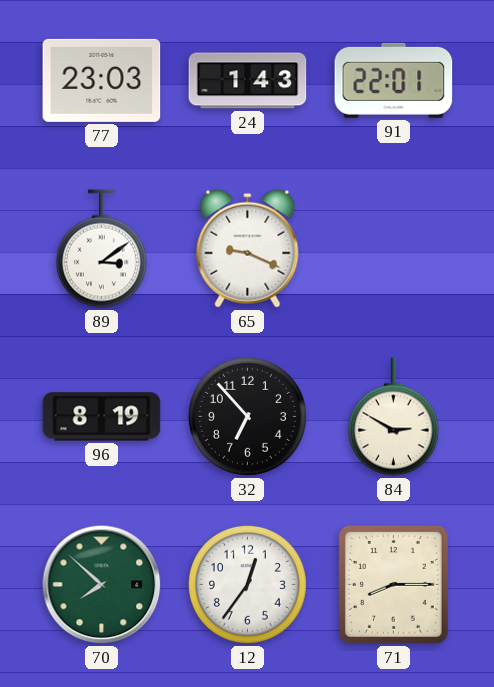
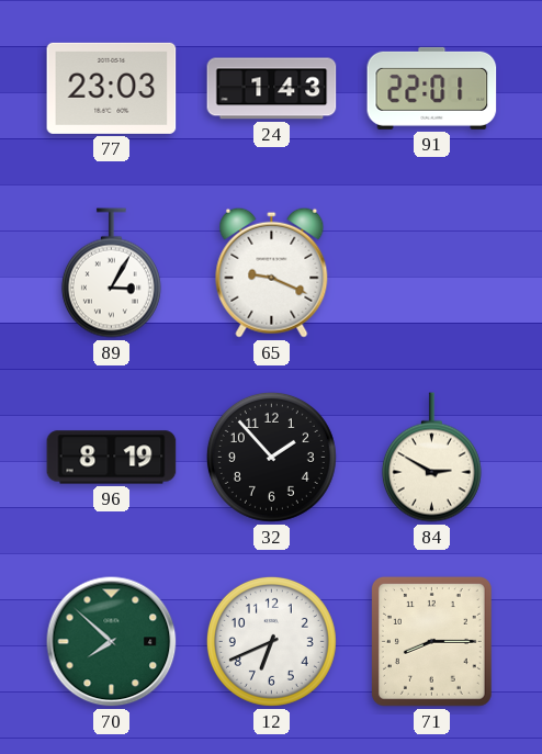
89: 3:09 -> 3:05 (111, 273)
32: 6:53 -> 1:53 (271, 457)
12: 12:36 -> 6:41 (271, 641)
